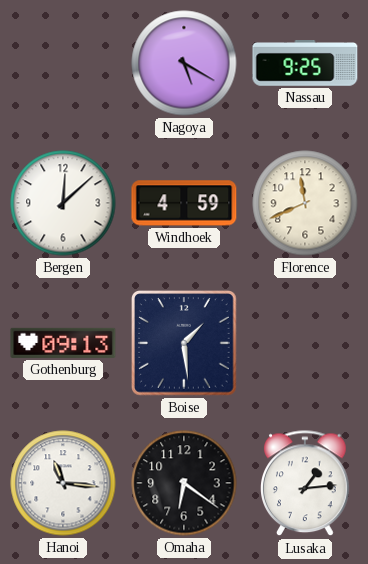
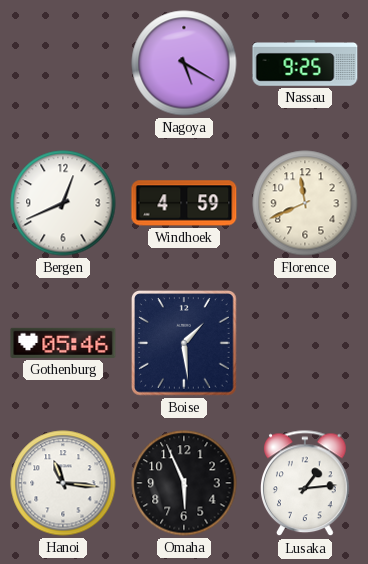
Bergen: 12:08 -> 12:41 (63, 203)
Gothenburg: 09:13 -> 05:46 (63, 343)
Omaha: 6:21 -> 5:56 (184, 483)
